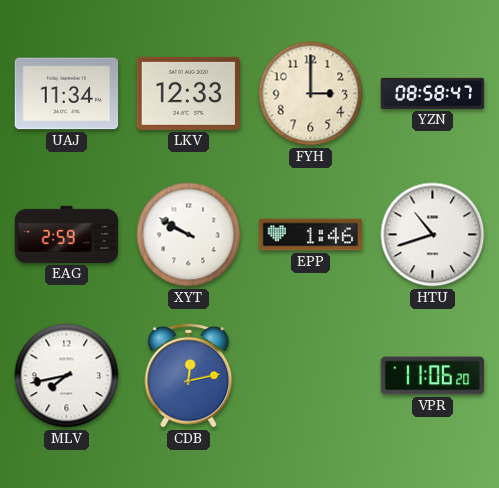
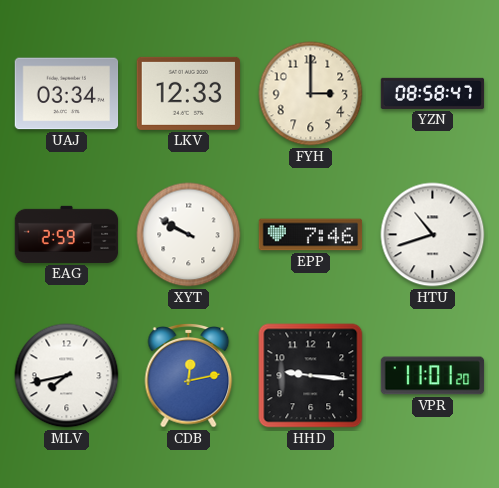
UAJ: 11:34 -> 03:34 (67, 94)
EPP: 1:46 -> 7:46 (311, 235)
HHD: none -> 9:16 (311, 376)
VPR: 11:06 -> 11:01 (433, 376)
